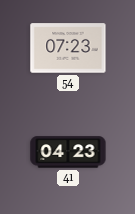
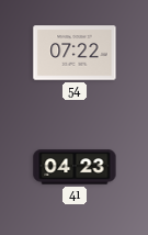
54: 07:23 -> 07:22 (75, 53)
